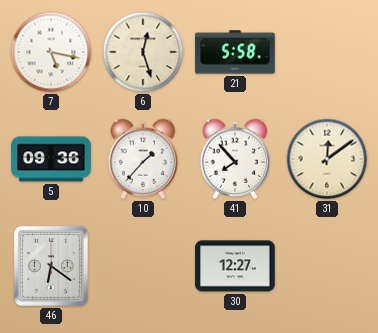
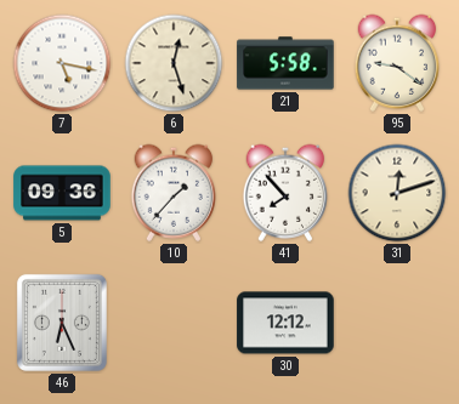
95: none -> 9:21 (397, 63)
31: 12:09 -> 12:12 (397, 193)
46: 6:21 -> 6:26 (62, 323)
30: 12:27 -> 12:12 (285, 323)
